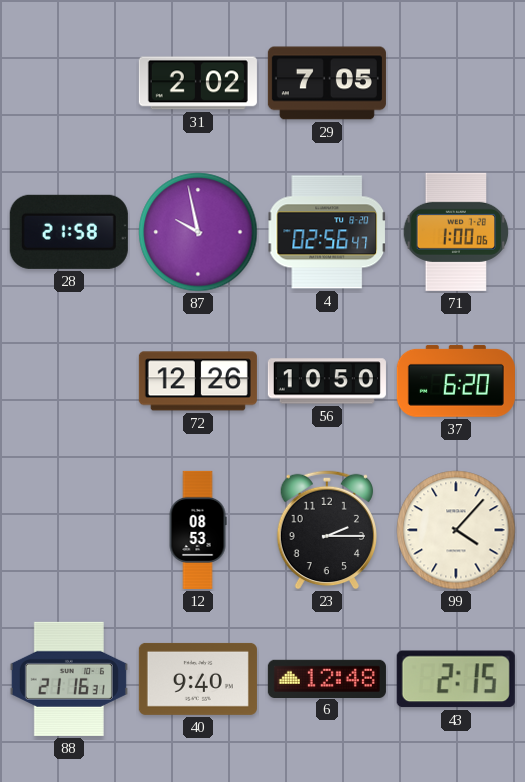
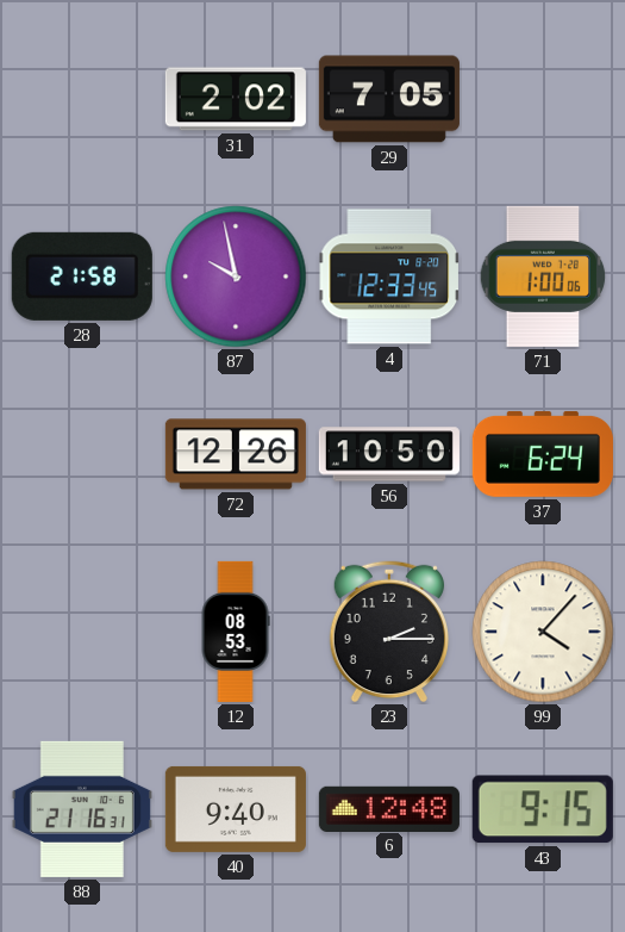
4: 02:56 -> 12:33 (389, 277)
37: 6:20 -> 6:24 (543, 454)
43: 2:15 -> 9:15 (543, 809)
